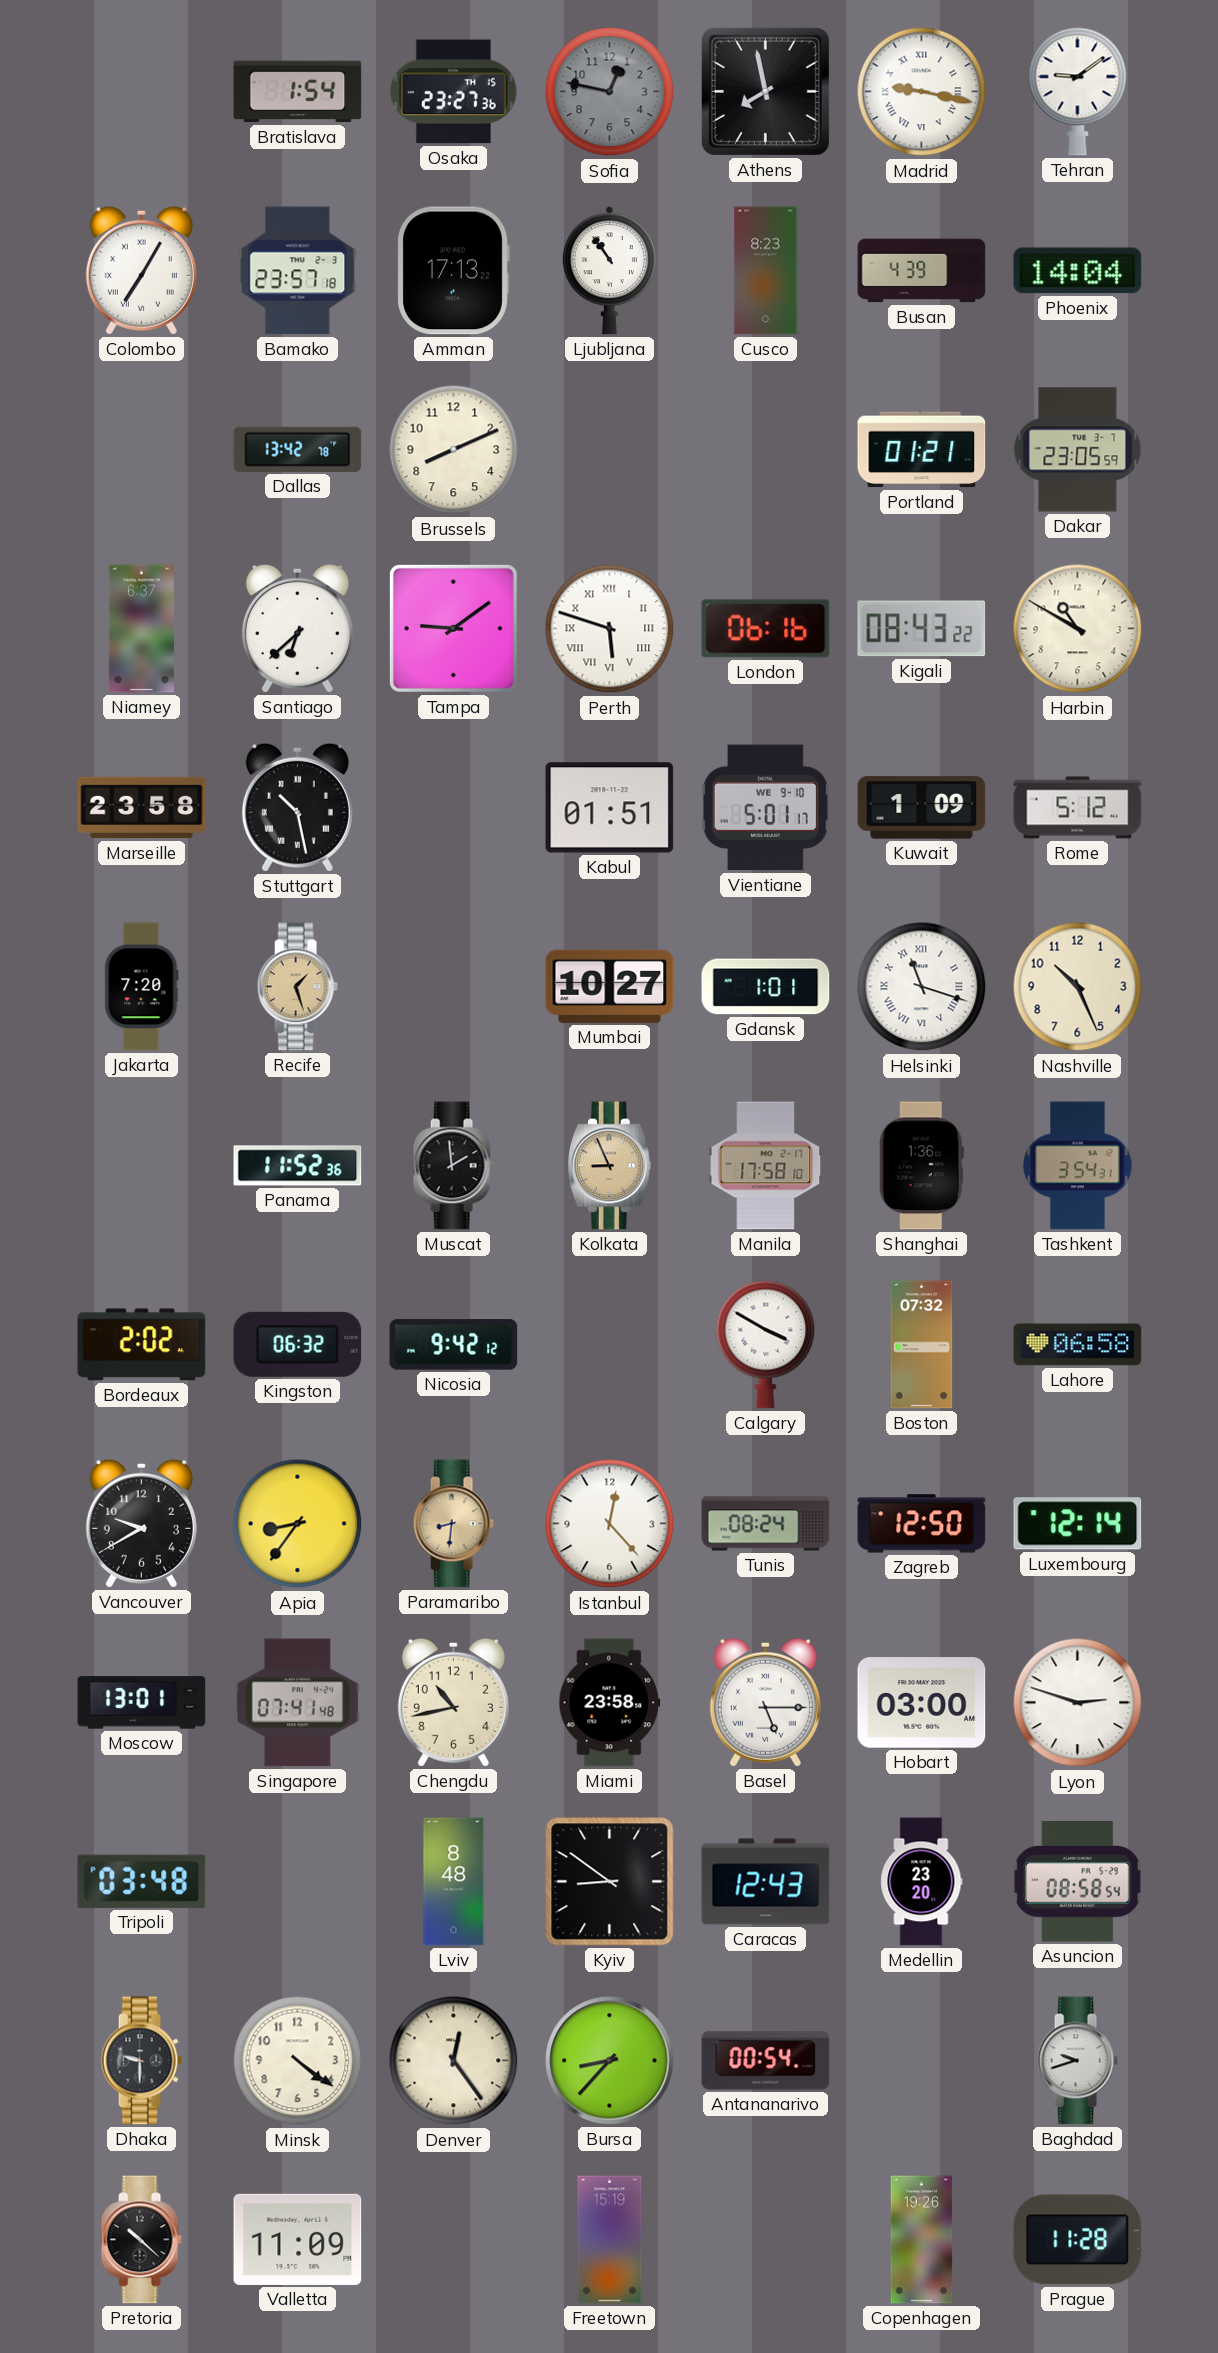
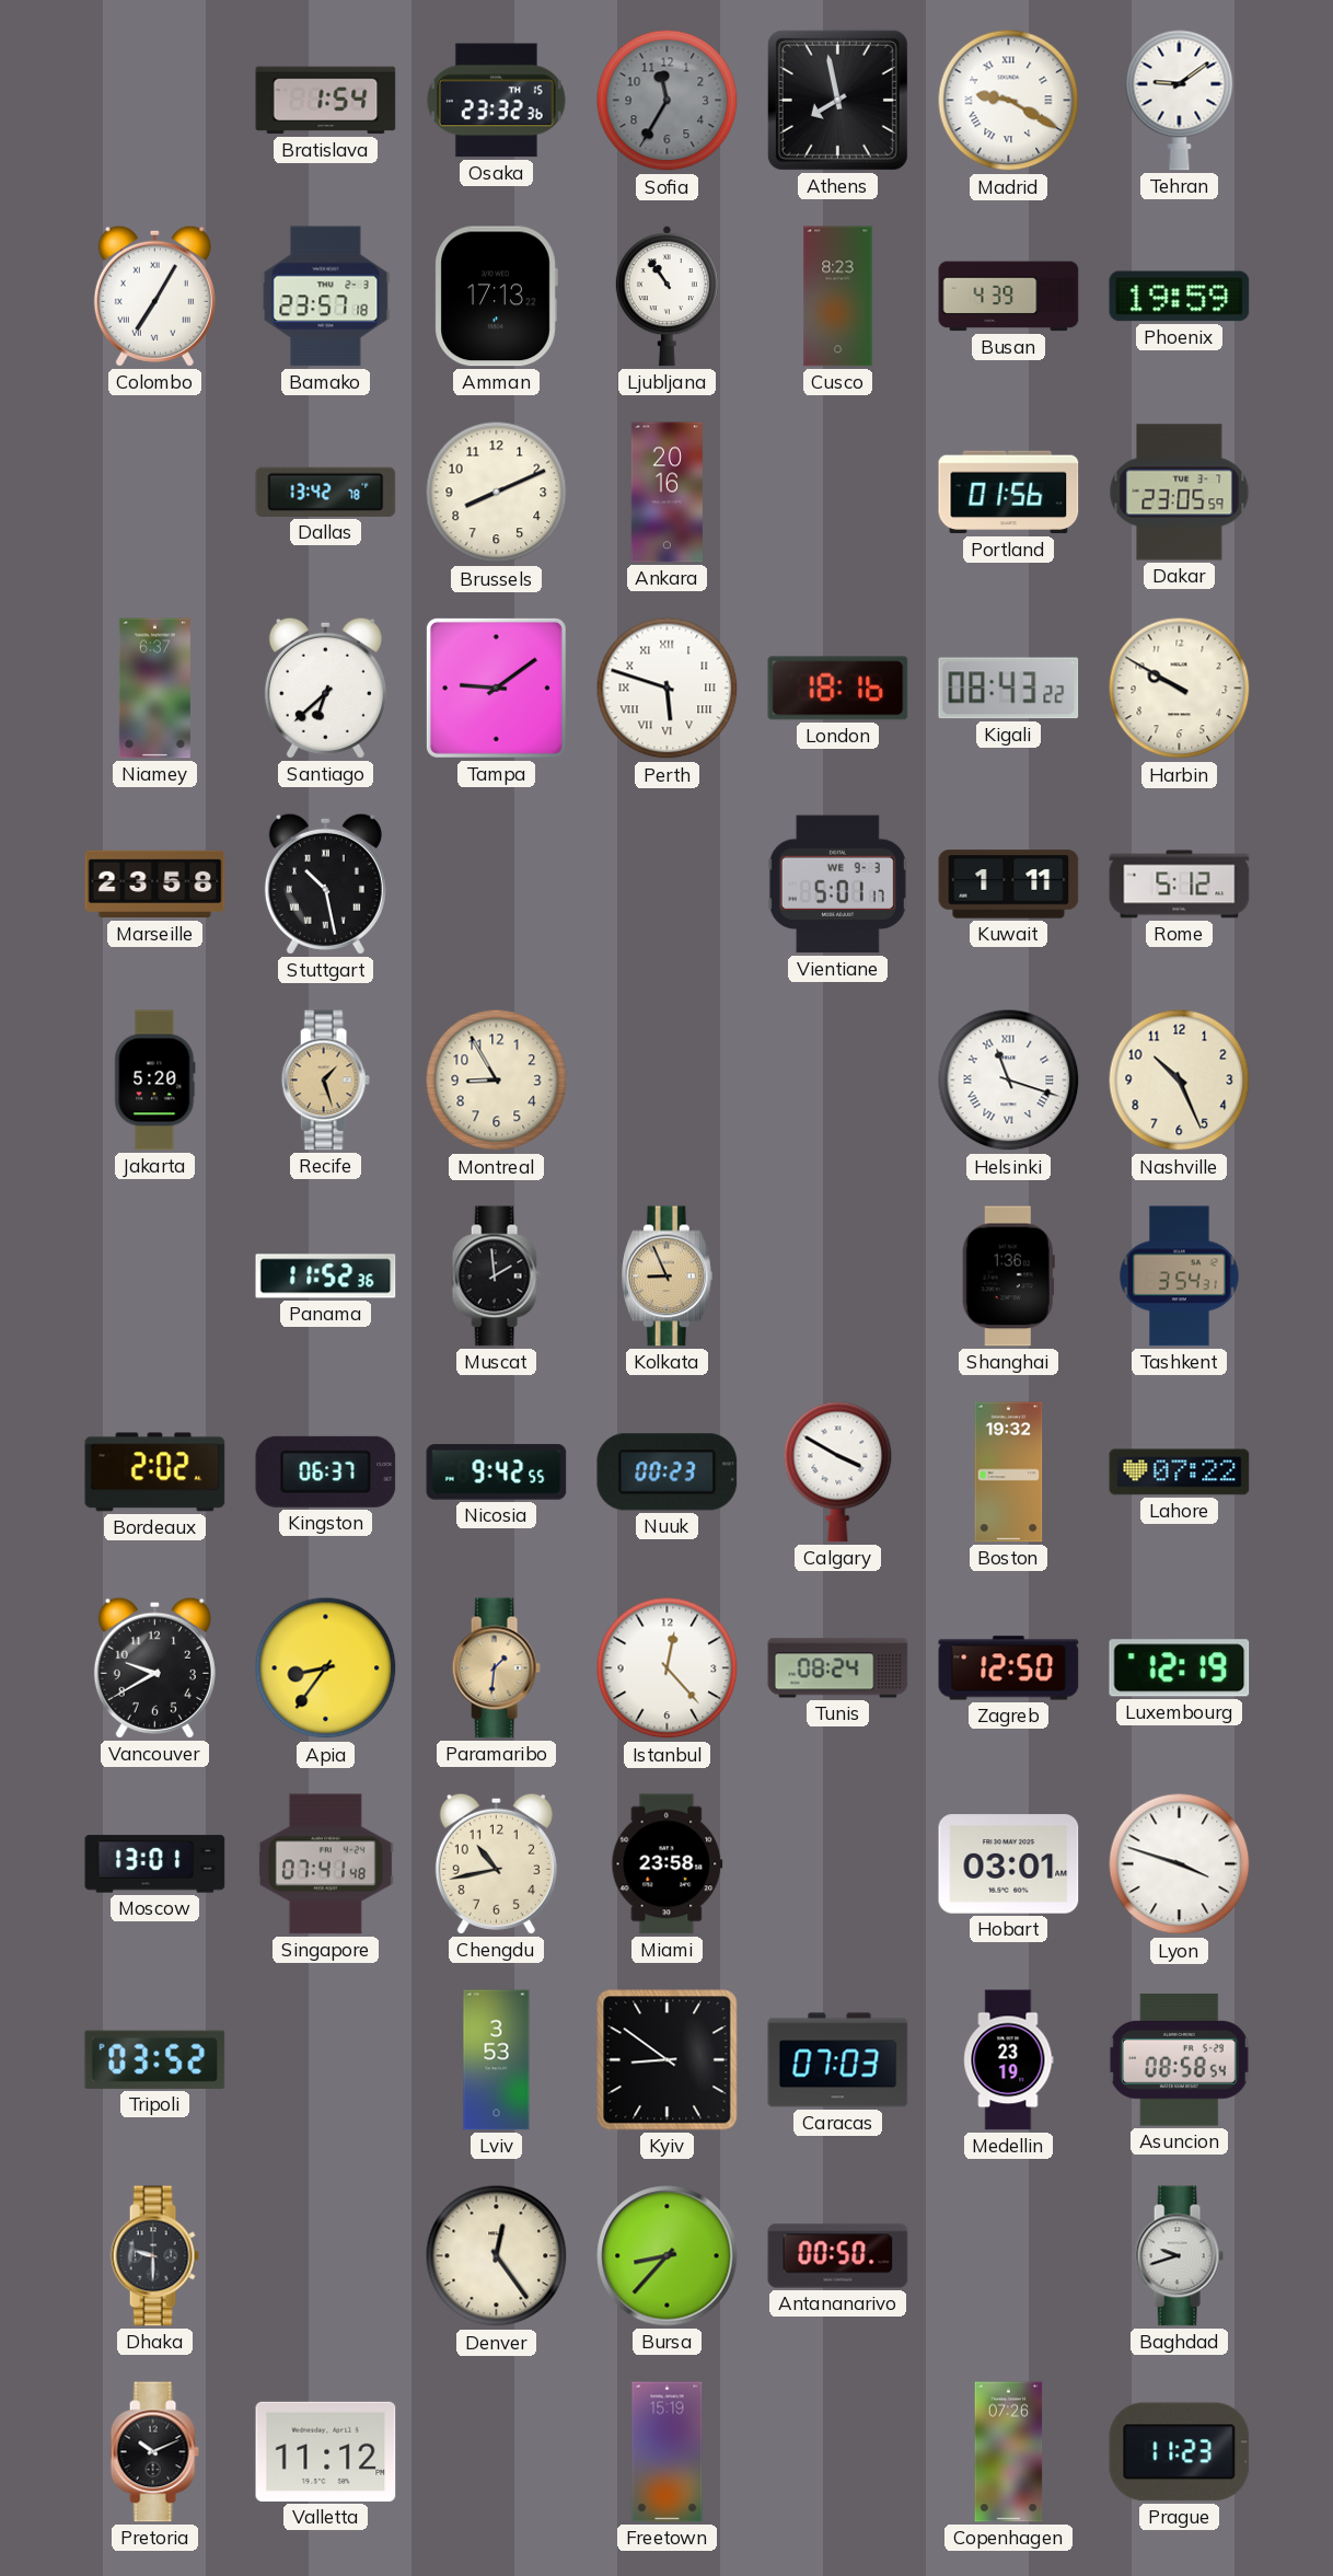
Osaka: 23:27 -> 23:32 (496, 101)
Sofia: 12:47 -> 11:35 (668, 101)
Madrid: 9:17 -> 9:20 (1009, 101)
Phoenix: 14:04 -> 19:59 (1180, 297)
Ankara: none -> 20:16 (666, 493)
Portland: 01:21 -> 01:56 (1009, 493)
London: 06:16 -> 18:16 (838, 689)
Harbin: 10:50 -> 9:50 (1180, 689)
Kabul: 01:51 -> none (610, 808)
Vientiane date: WE 9-10 -> WE 9-3 (837, 885)
Kuwait: 1:09 -> 1:11 (1009, 885)
Jakarta: 7:20 -> 5:20 (155, 1081)
Montreal: none -> 8:55 (497, 1081)
Mumbai: 10:27 -> none (610, 986)
Gdansk: 1:01 -> none (766, 987)
Manila: 17:58 -> none (766, 1166)
Kingston: 06:32 -> 06:37 (326, 1471)
Nicosia: 9:42:12 -> 9:42:55 (497, 1472)
Nuuk: none -> 00:23 (668, 1472)
Boston: 07:32 -> 19:32 (1009, 1472)
Lahore: 06:58 -> 07:22 (1180, 1472)
Paramaribo: 8:31 -> 1:31 (496, 1668)
Luxembourg: 12:14 -> 12:19 (1180, 1668)
Basel: 5:15 -> none (765, 1702)
Hobart: 03:00 -> 03:01 (1009, 1864)
Lyon: 2:48 -> 3:48 (1180, 1864)
Tripoli: 03:48 -> 03:52 (155, 2059)
Lviv: 8:48 -> 3:53 (497, 2060)
Caracas: 12:43 -> 07:03 (838, 2060)
Medellin: 23:20 -> 23:19 (1009, 2060)
Minsk: 4:21 -> none (298, 2061)
Antananarivo: 00:54 -> 00:50 (838, 2256)
Pretoria: 10:22 -> 10:11 (154, 2452)
Valletta: 11:09 -> 11:12 (326, 2451)
Copenhagen: 19:26 -> 07:26 (1009, 2452)
Prague: 11:28 -> 11:23 (1180, 2452)
